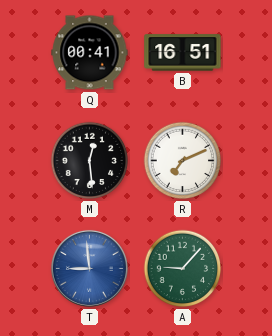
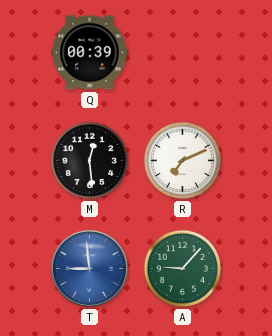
Q: 00:41 -> 00:39 (90, 53)
B: 16:51 -> none (183, 53)
